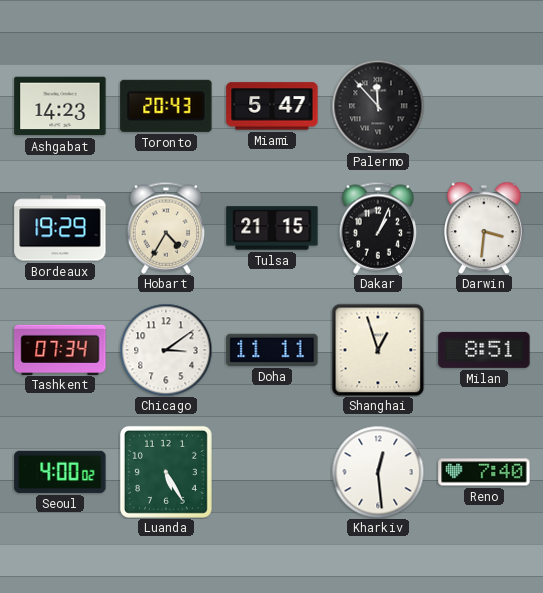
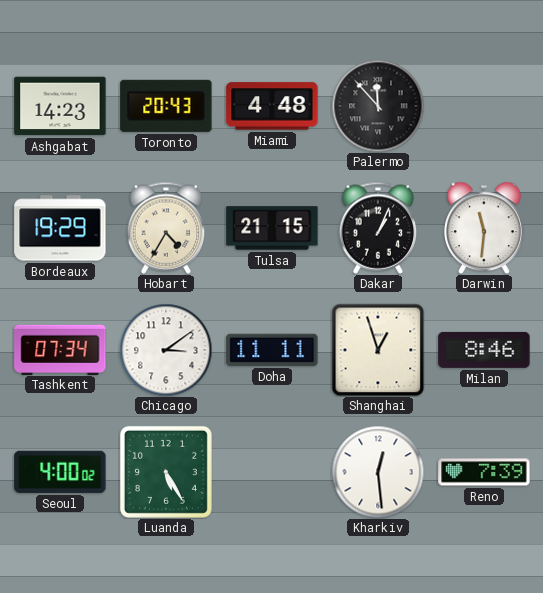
Miami: 5:47 -> 4:48 (272, 106)
Darwin: 3:31 -> 11:31 (484, 228)
Milan: 8:51 -> 8:46 (484, 350)
Reno: 7:40 -> 7:39 (484, 472)
